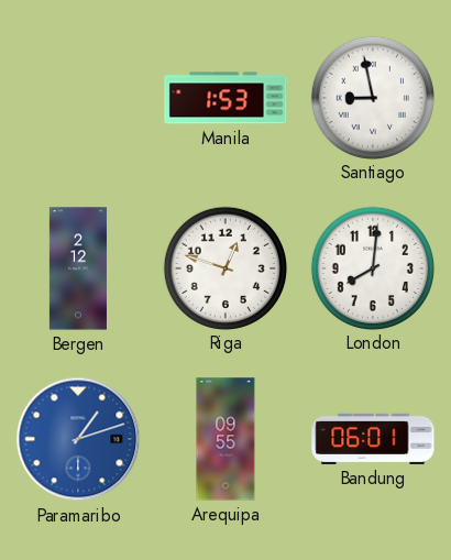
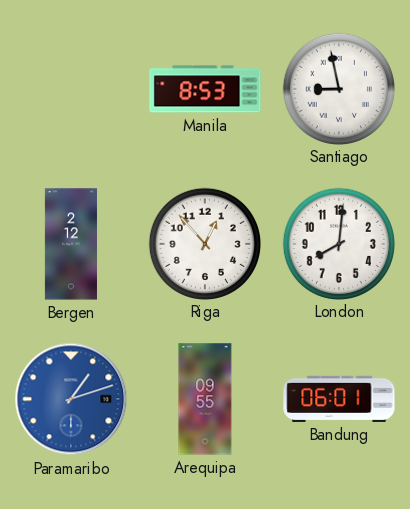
Manila: 1:53 -> 8:53 (205, 89)
Riga: 12:48 -> 12:53 (204, 243)
